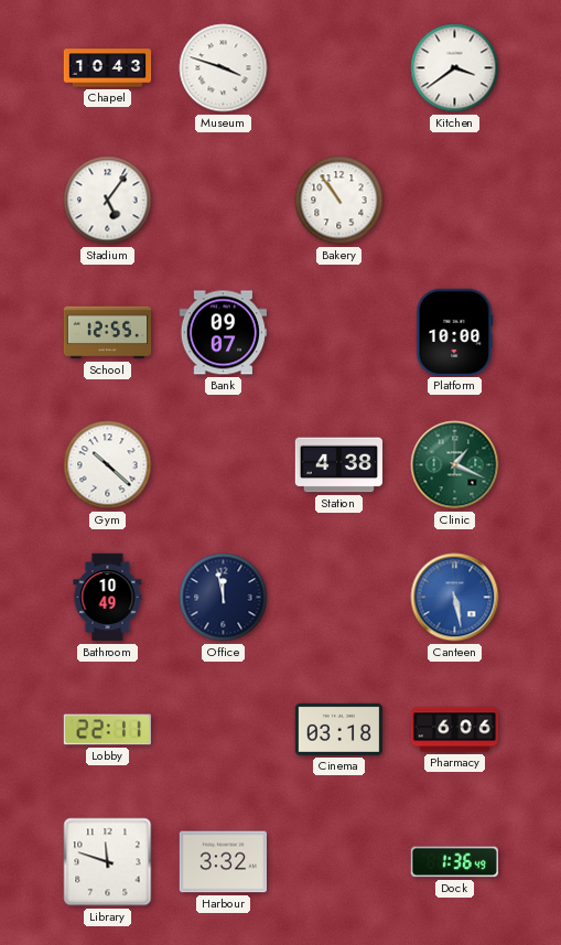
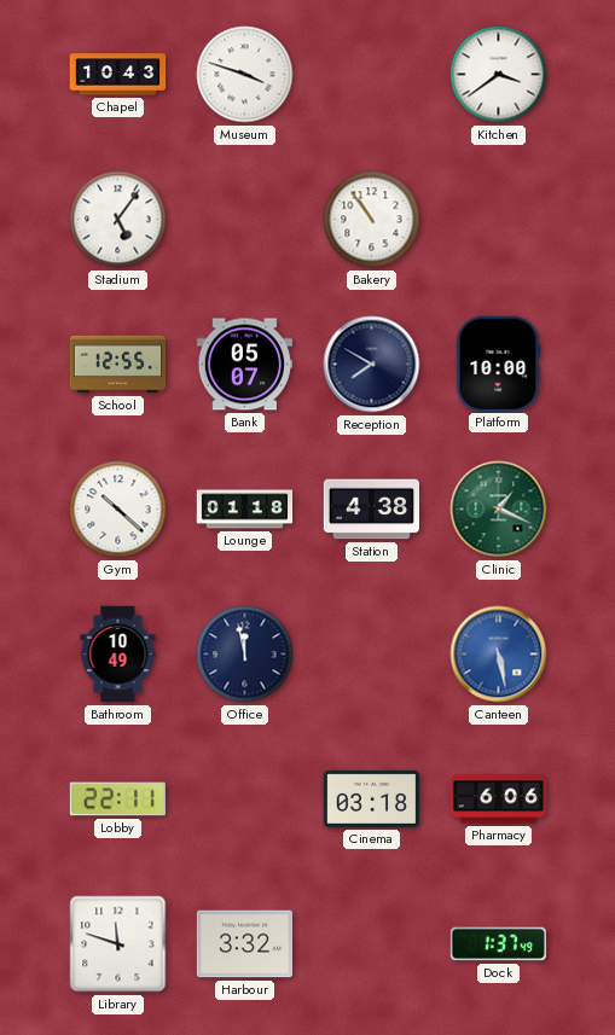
Bank: 09:07 -> 05:07 (244, 365)
Reception: none -> 7:50 (372, 365)
Lounge: none -> 01:18 (245, 510)
Dock: 1:36 -> 1:37 (498, 944)
